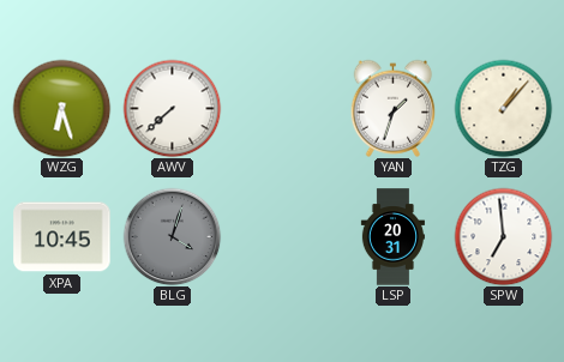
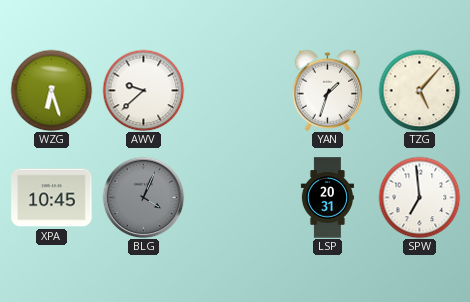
AWV: 7:38 -> 9:38 (143, 90)
TZG: 1:07 -> 5:07 (419, 90)
BLG: 4:03 -> 4:04 (143, 197)
